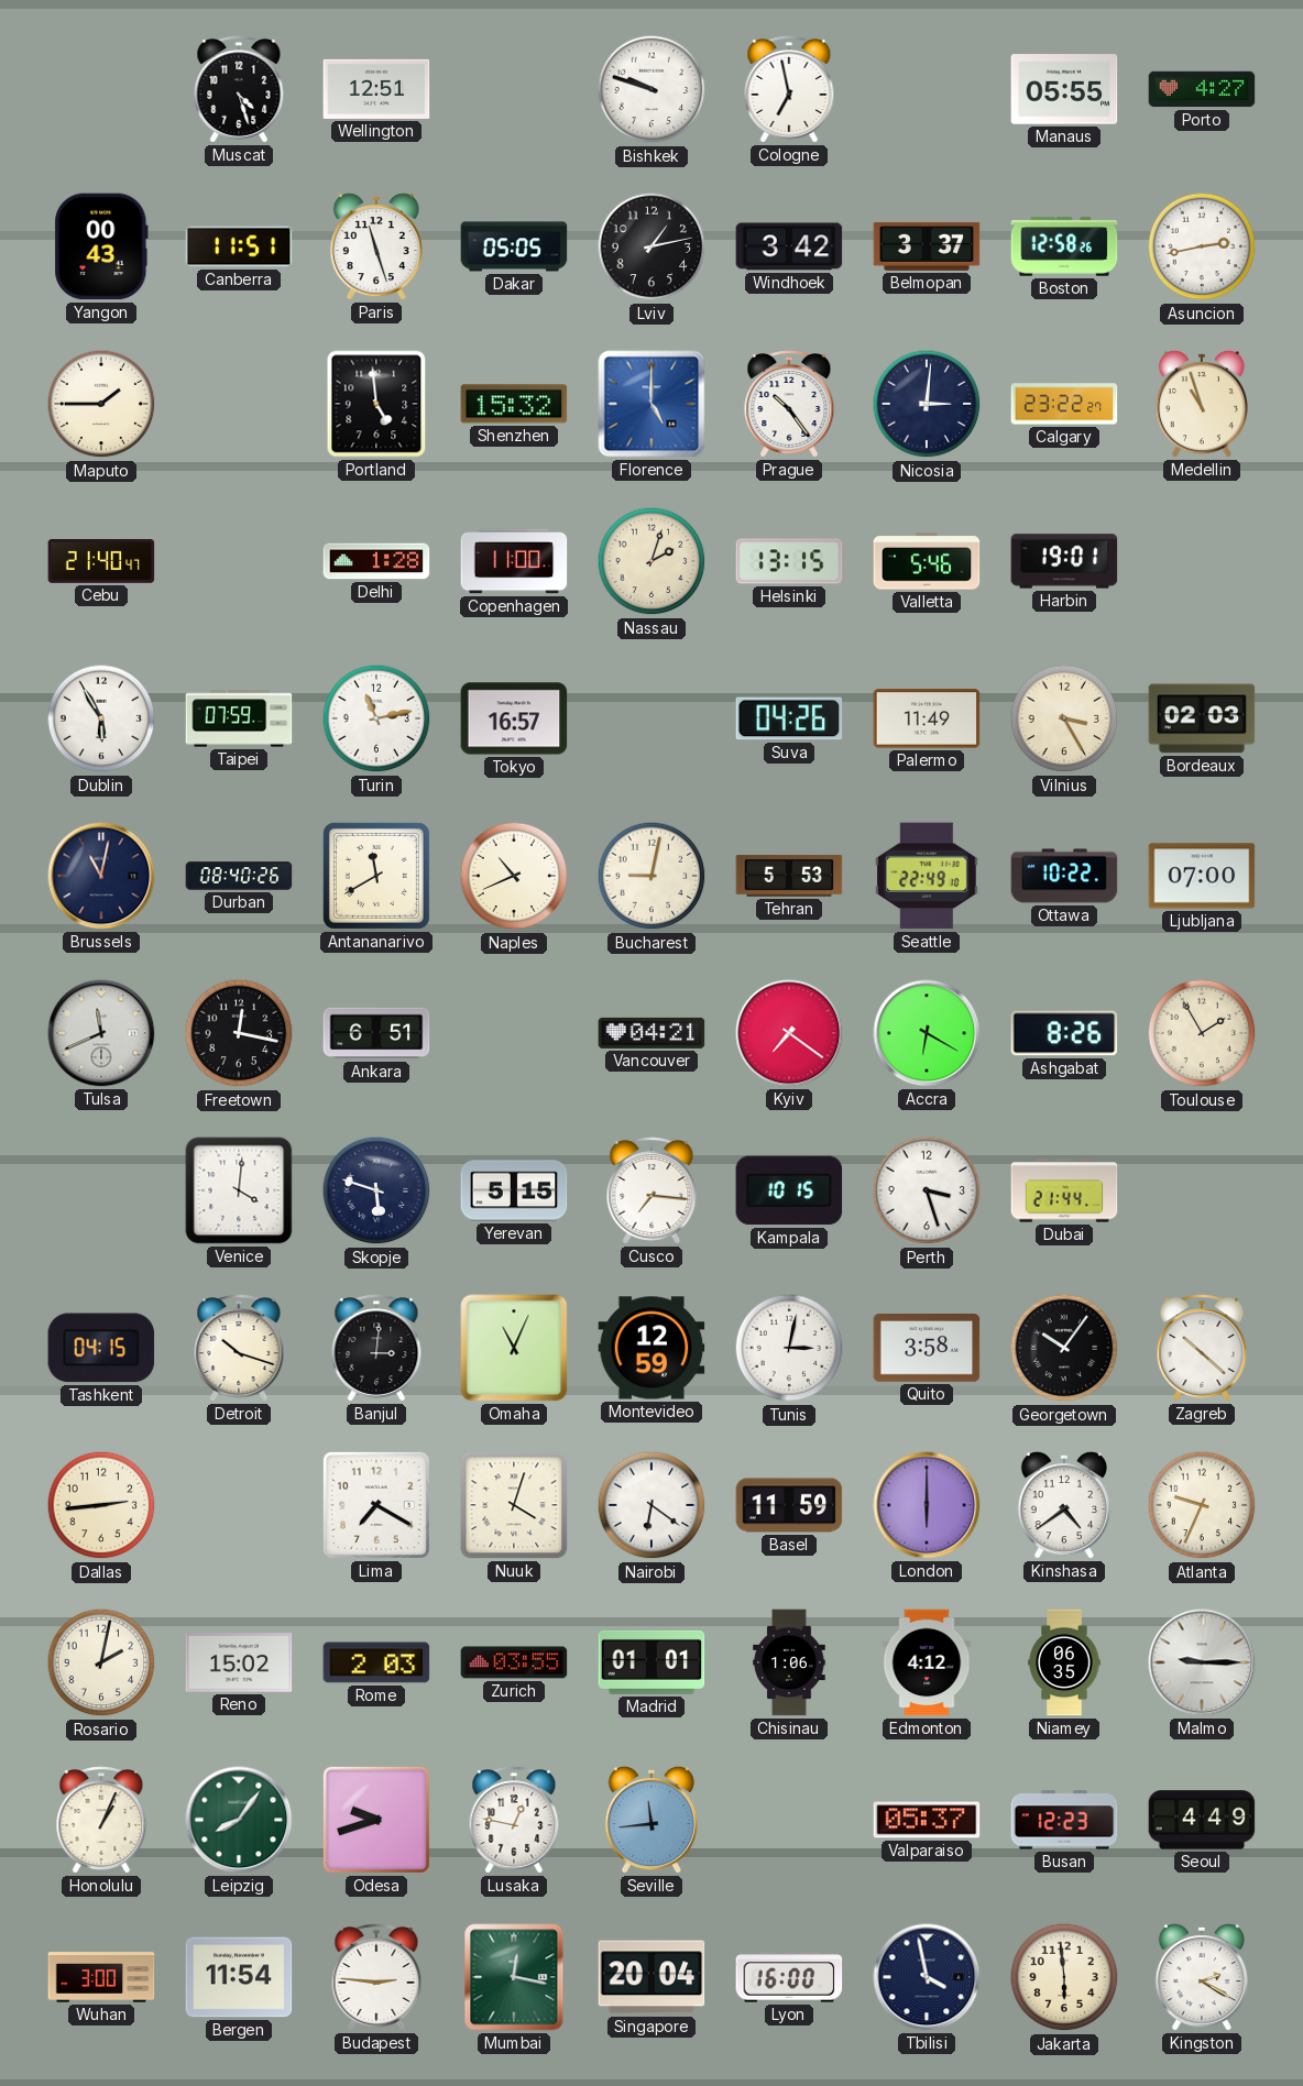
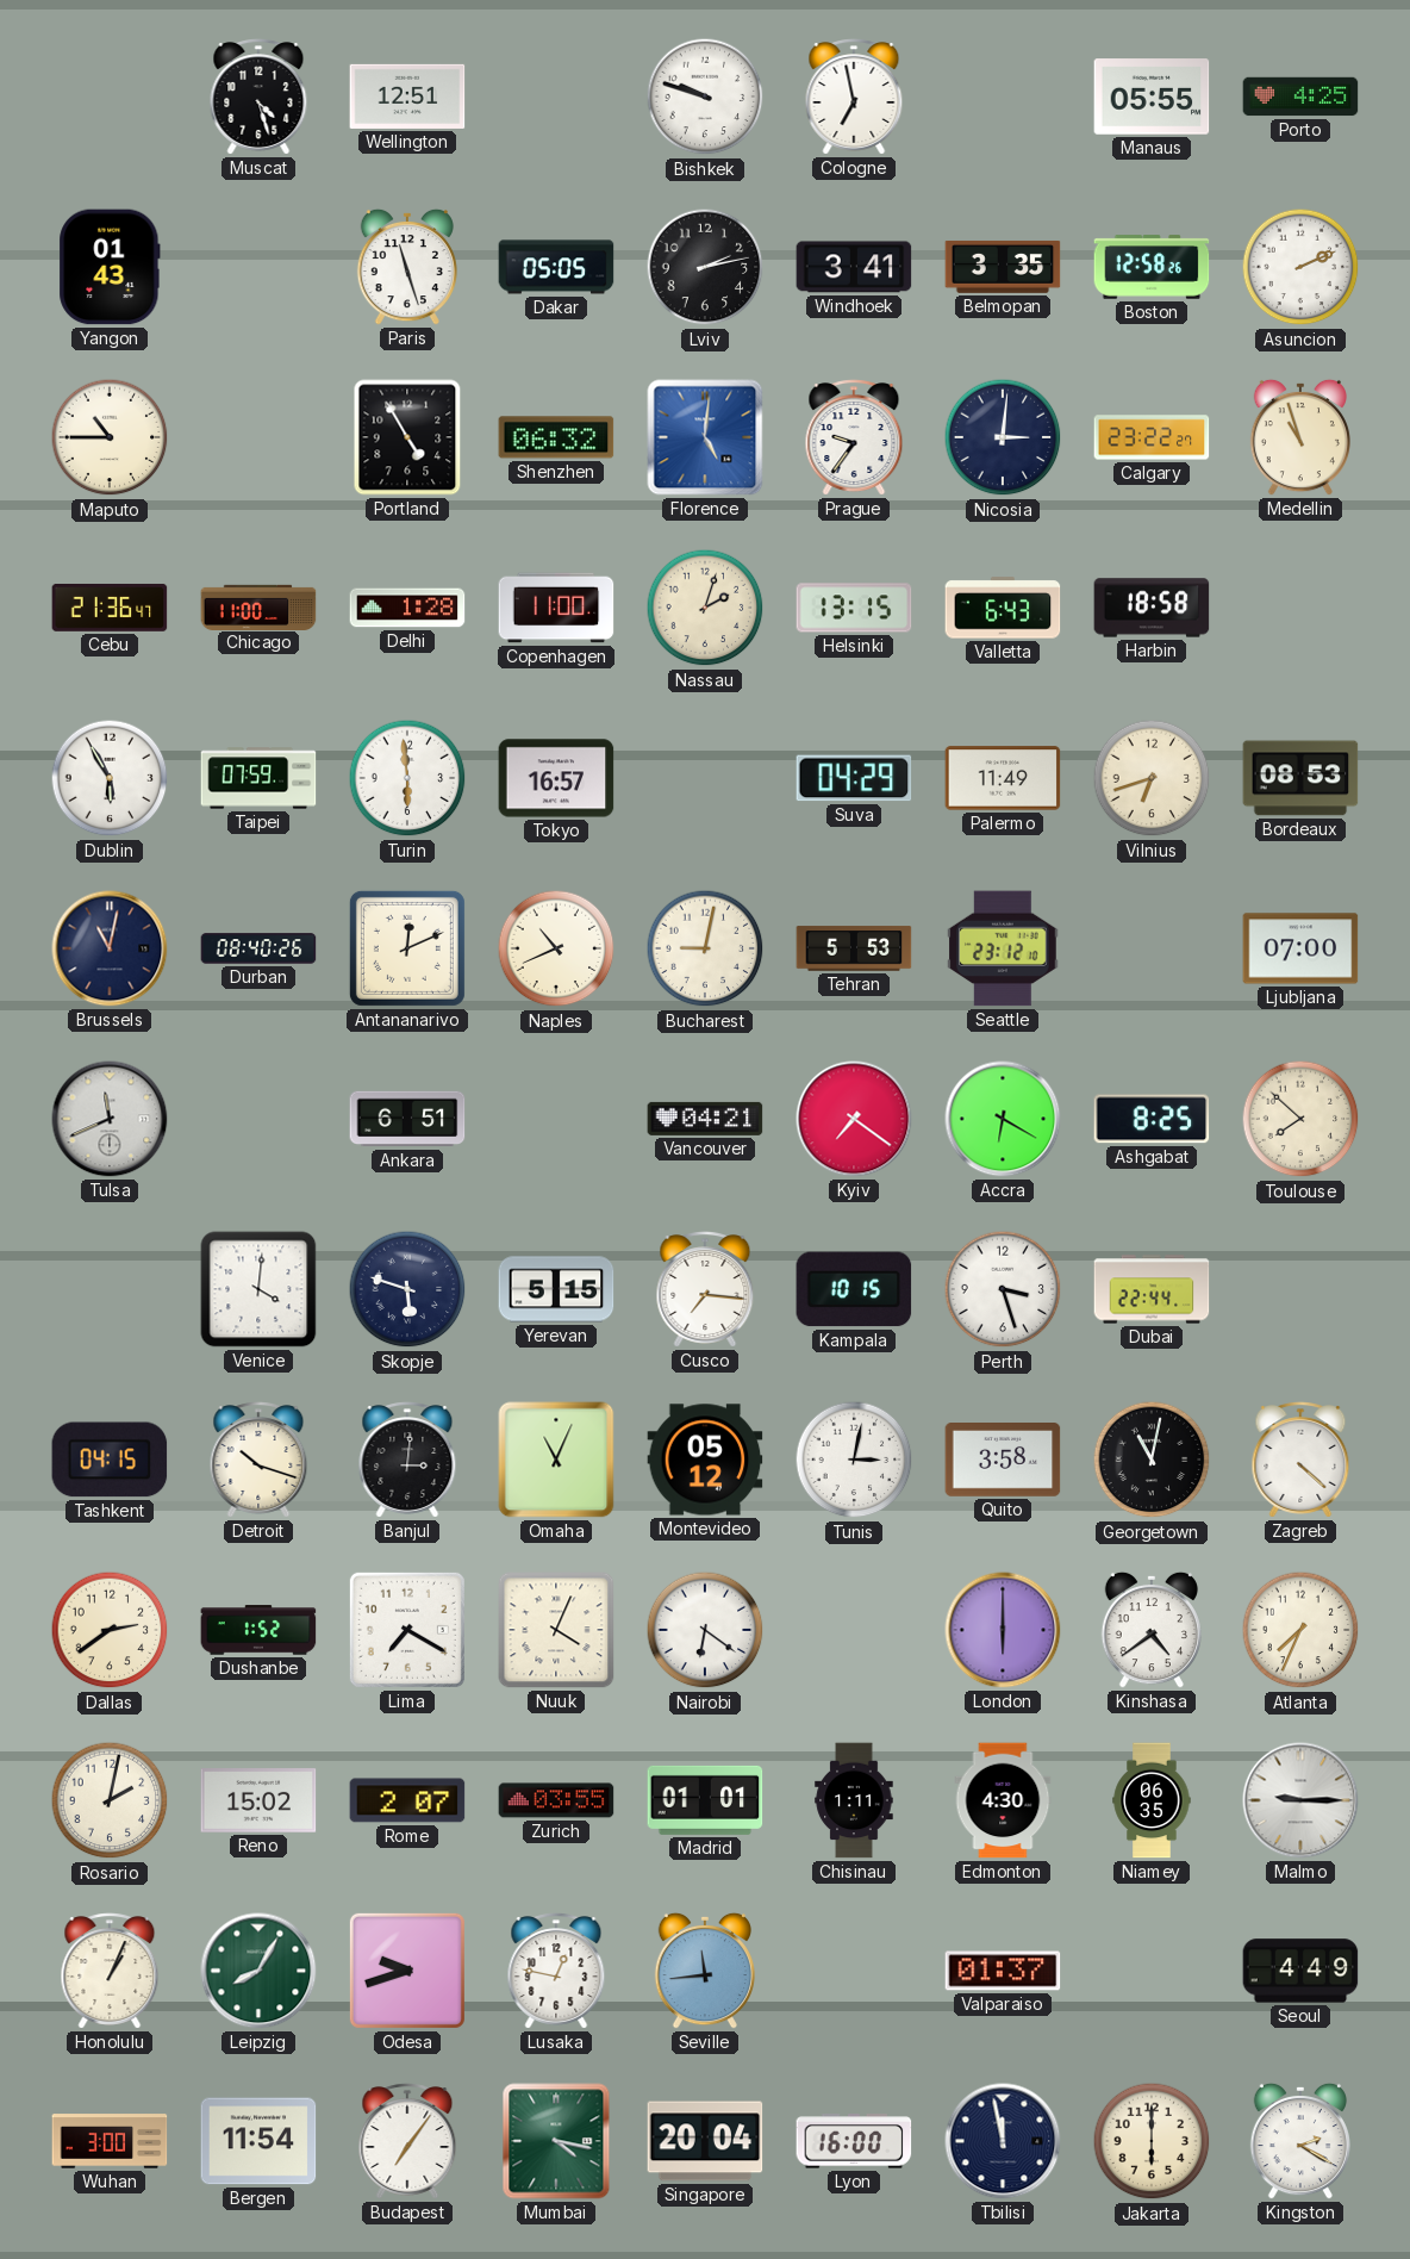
Porto: 4:27 -> 4:25 (1300, 97)
Yangon: 00:43 -> 01:43 (110, 267)
Canberra: 11:51 -> none (239, 246)
Lviv: 1:13 -> 2:13 (705, 267)
Windhoek: 3:42 -> 3:41 (854, 267)
Belmopan: 3:37 -> 3:35 (1003, 267)
Asuncion: 2:43 -> 2:11 (1300, 267)
Maputo: 1:45 -> 10:45 (110, 437)
Portland: 4:59 -> 4:55 (407, 437)
Shenzhen: 15:32 -> 06:32 (556, 437)
Florence: 5:00 -> 5:01 (705, 437)
Prague: 10:24 -> 9:36 (854, 437)
Cebu: 21:40 -> 21:36 (110, 608)
Chicago: none -> 11:00 (258, 606)
Valletta: 5:46 -> 6:43 (1003, 608)
Harbin: 19:01 -> 18:58 (1152, 608)
Turin: 11:13 -> 5:59 (407, 778)
Suva: 04:26 -> 04:29 (854, 778)
Vilnius: 3:25 -> 6:42 (1152, 778)
Bordeaux: 02:03 -> 08:53 (1300, 778)
Antananarivo: 11:40 -> 12:11 (407, 948)
Seattle: 22:49 -> 23:12 (1003, 948)
Ottawa: 10:22 -> none (1064, 876)
Freetown: 12:17 -> none (239, 1033)
Ashgabat: 8:26 -> 8:25 (1152, 1119)
Toulouse: 1:55 -> 7:52 (1300, 1119)
Dubai: 21:44 -> 22:44 (1152, 1289)
Montevideo: 12:59 -> 05:12 (705, 1460)
Georgetown: 10:06 -> 11:02 (1152, 1460)
Zagreb: 10:22 -> 4:22 (1300, 1460)
Dallas: 2:44 -> 2:39 (110, 1630)
Dushanbe: none -> 1:52 (258, 1630)
Nuuk: 4:03 -> 4:04 (556, 1630)
Basel: 11:59 -> none (789, 1505)
Atlanta: 9:34 -> 7:34 (1300, 1630)
Rome: 2:03 -> 2:07 (407, 1800)
Chisinau: 1:06 -> 1:11 (854, 1800)
Edmonton: 4:12 -> 4:30 (1003, 1800)
Leipzig: 8:06 -> 8:05 (258, 1971)
Valparaiso: 05:37 -> 01:37 (1003, 1971)
Busan: 12:23 -> none (1064, 1820)
Budapest: 2:46 -> 7:06 (407, 2141)
Mumbai: 12:17 -> 4:17 (556, 2141)
Tbilisi: 3:58 -> 11:58 (1003, 2141)
Jakarta: 5:59 -> 6:00 (1152, 2141)
